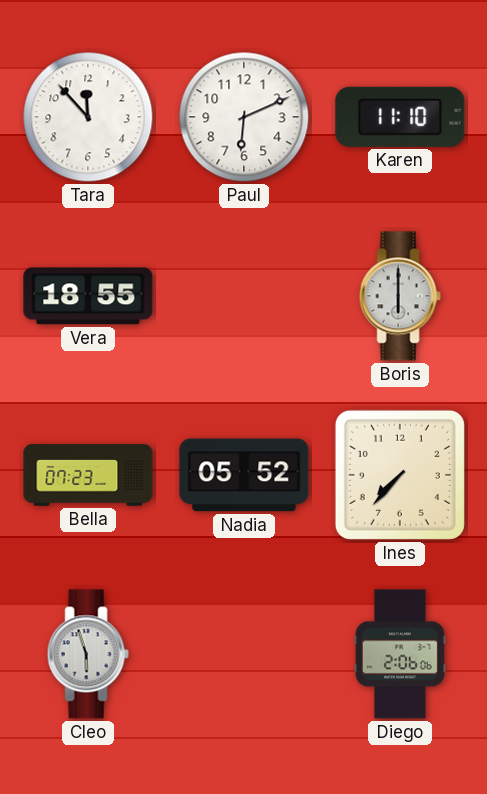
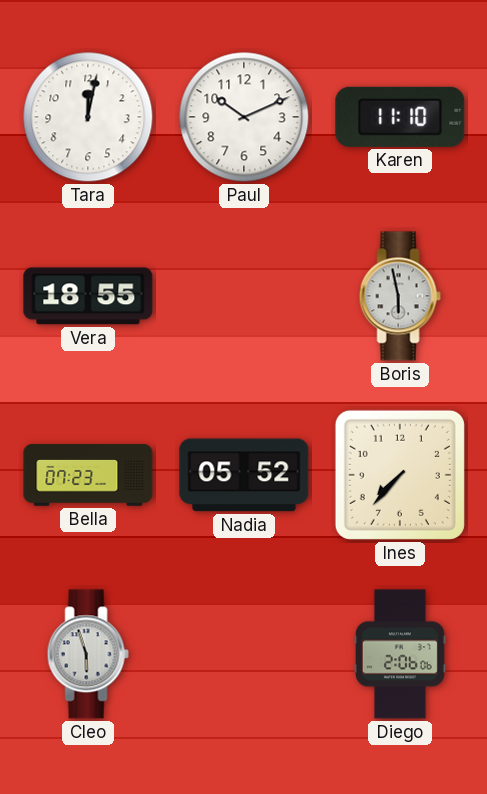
Tara: 11:53 -> 12:02 (88, 117)
Paul: 6:11 -> 10:11 (244, 117)
Boris: 6:00 -> 5:58 (400, 296)
